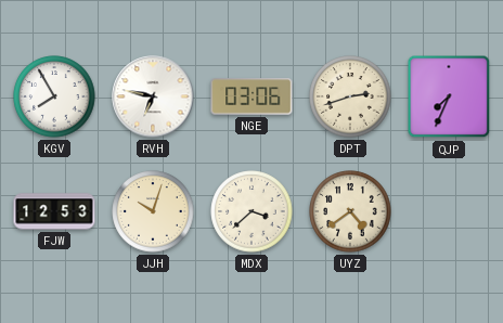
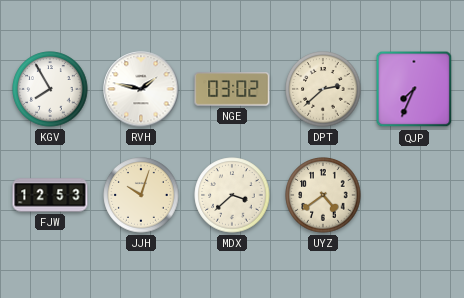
RVH: 6:47 -> 1:47 (141, 89)
NGE: 03:06 -> 03:02 (232, 89)
DPT: 2:42 -> 2:38 (323, 89)
